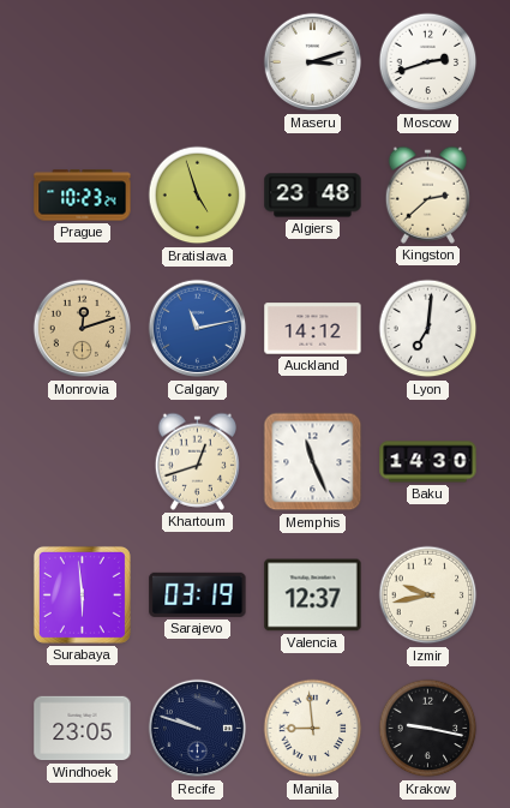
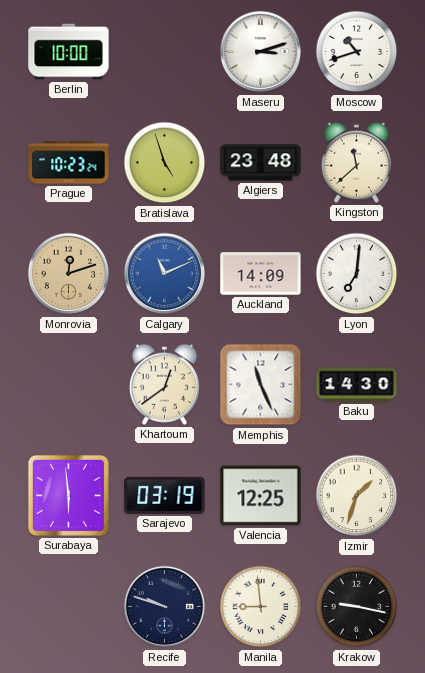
Berlin: none -> 10:00 (69, 52)
Moscow: 2:42 -> 10:42 (357, 52)
Kingston: 2:38 -> 11:38 (356, 162)
Calgary: 11:13 -> 11:11 (165, 274)
Auckland: 14:12 -> 14:09 (261, 274)
Khartoum: 12:42 -> 12:39 (164, 384)
Valencia: 12:37 -> 12:25 (261, 496)
Izmir: 9:43 -> 1:33 (357, 496)
Windhoek: 23:05 -> none (83, 729)
